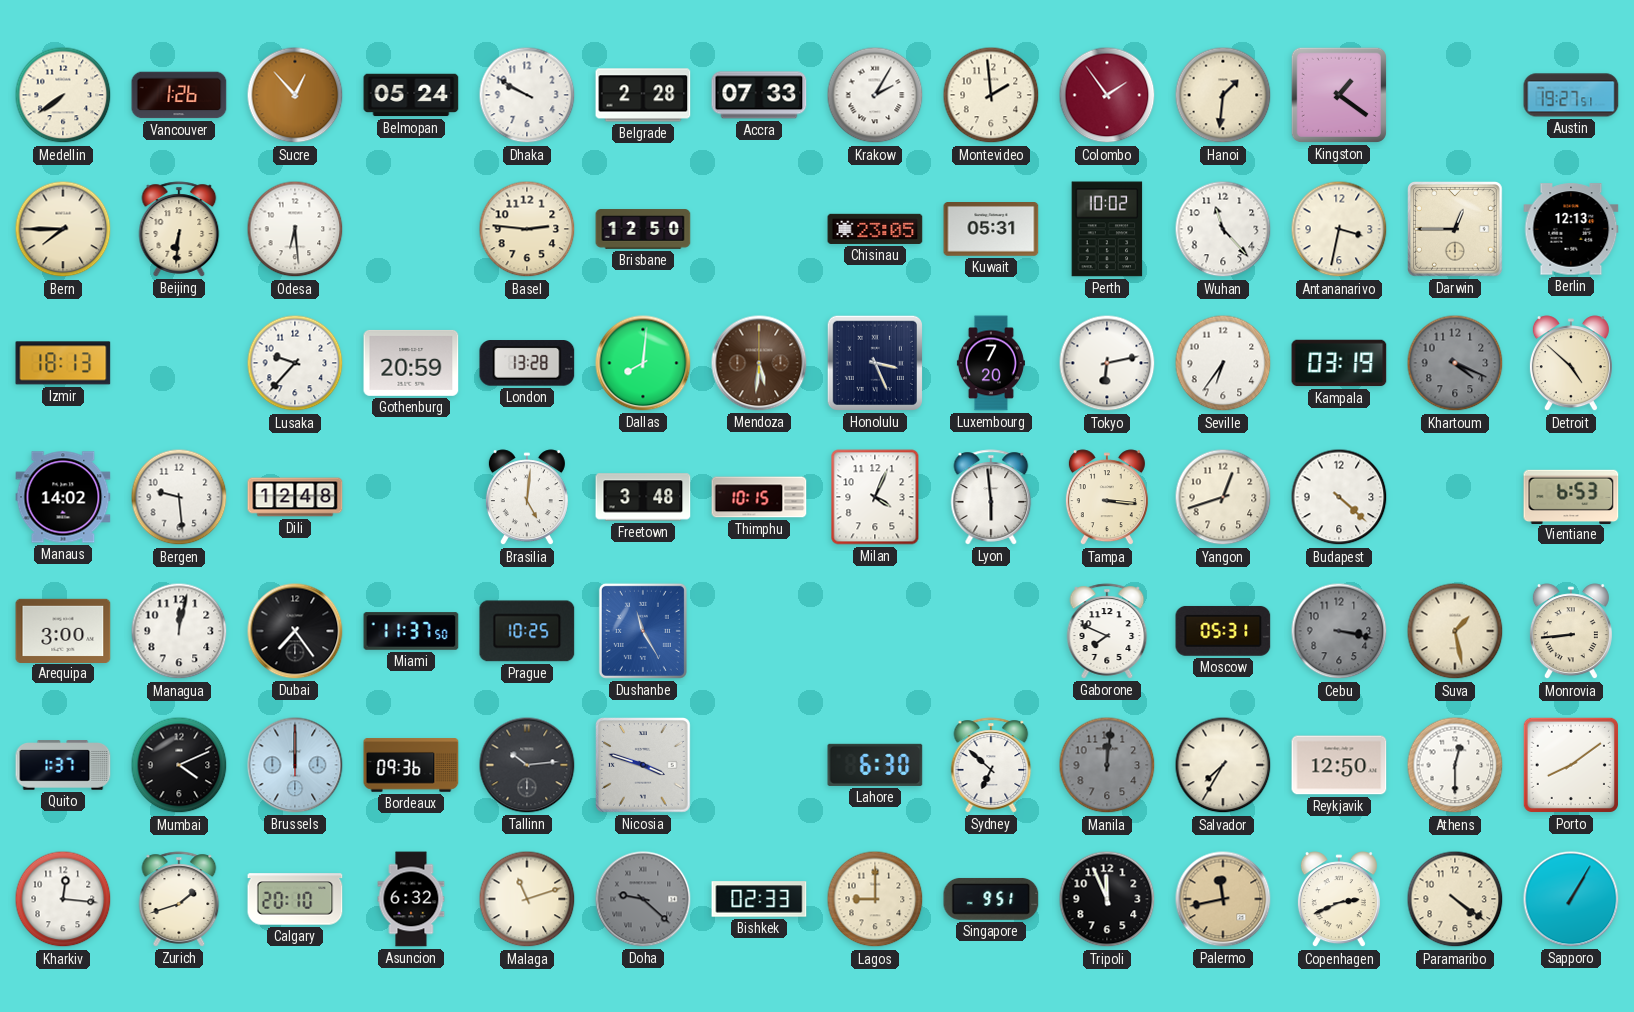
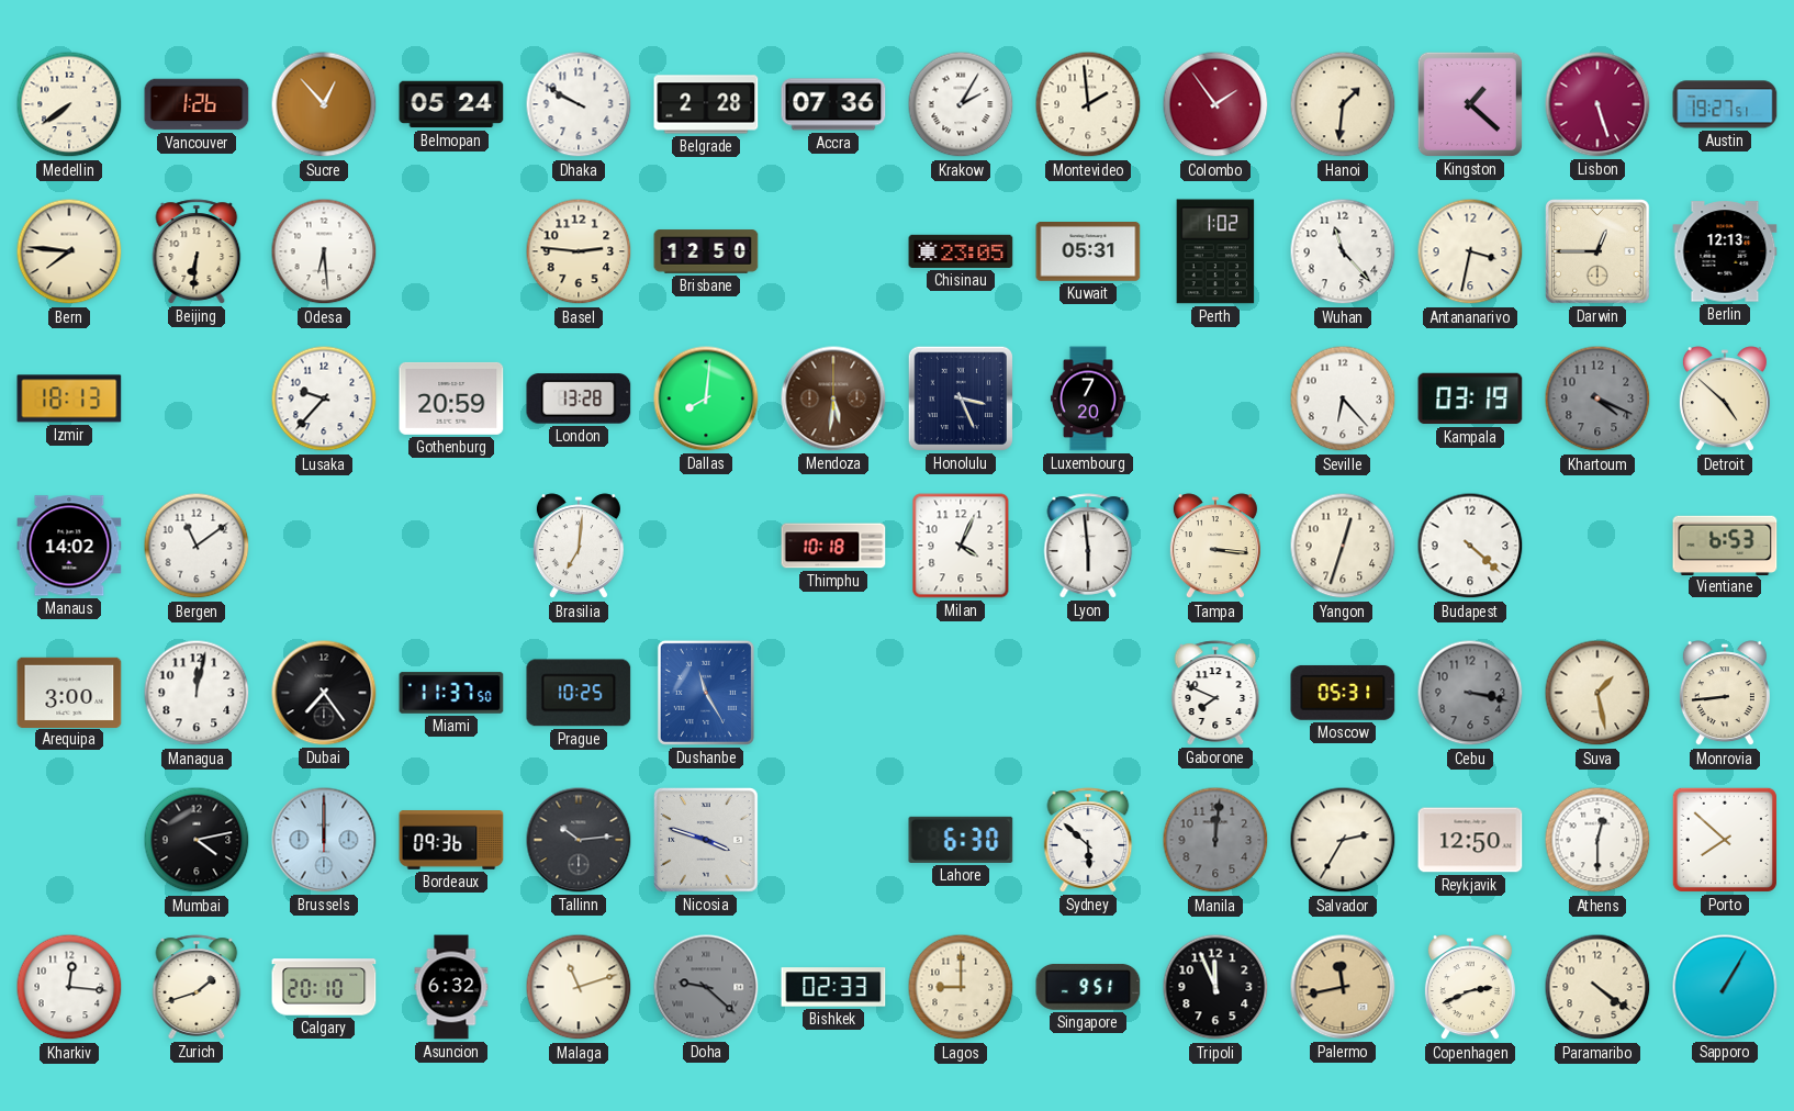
Accra: 07:33 -> 07:36 (833, 104)
Kingston: 1:21 -> 1:22 (1470, 104)
Lisbon: none -> 5:27 (1597, 104)
Bern: 7:45 -> 7:46 (69, 251)
Perth: 10:02 -> 1:02 (1215, 251)
Tokyo: 6:13 -> none (1107, 363)
Seville: 6:36 -> 6:23 (1343, 399)
Bergen: 9:29 -> 11:09 (197, 546)
Dili: 12:48 -> none (295, 497)
Brasilia: 5:01 -> 7:01 (579, 547)
Freetown: 3:48 -> none (643, 497)
Thimphu: 10:15 -> 10:18 (833, 546)
Yangon: 12:42 -> 12:33 (1343, 546)
Quito: 1:37 -> none (63, 765)
Mumbai: 4:11 -> 4:13 (197, 840)
Sydney: 6:52 -> 5:52 (1088, 840)
Salvador: 7:35 -> 2:35 (1343, 840)
Porto: 8:09 -> 7:52 (1725, 840)
